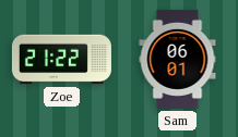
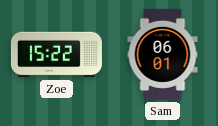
Zoe: 21:22 -> 15:22 (56, 55)
